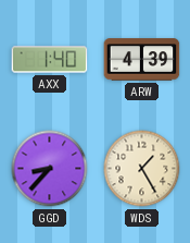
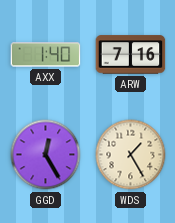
ARW: 4:39 -> 7:16 (131, 55)
GGD: 8:37 -> 12:25 (46, 155)
